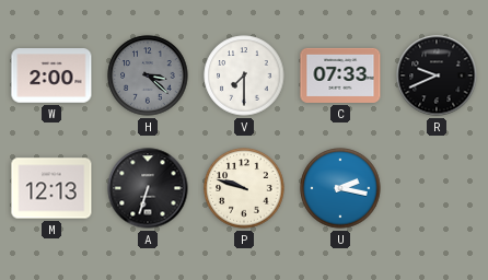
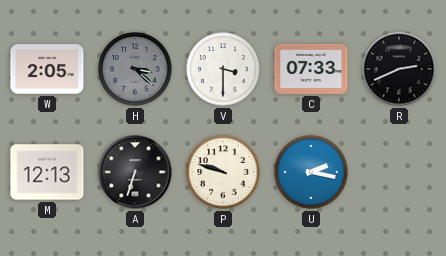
W: 2:00 -> 2:05 (47, 69)
V: 7:30 -> 3:30 (223, 69)
R: 9:41 -> 2:41 (399, 69)
